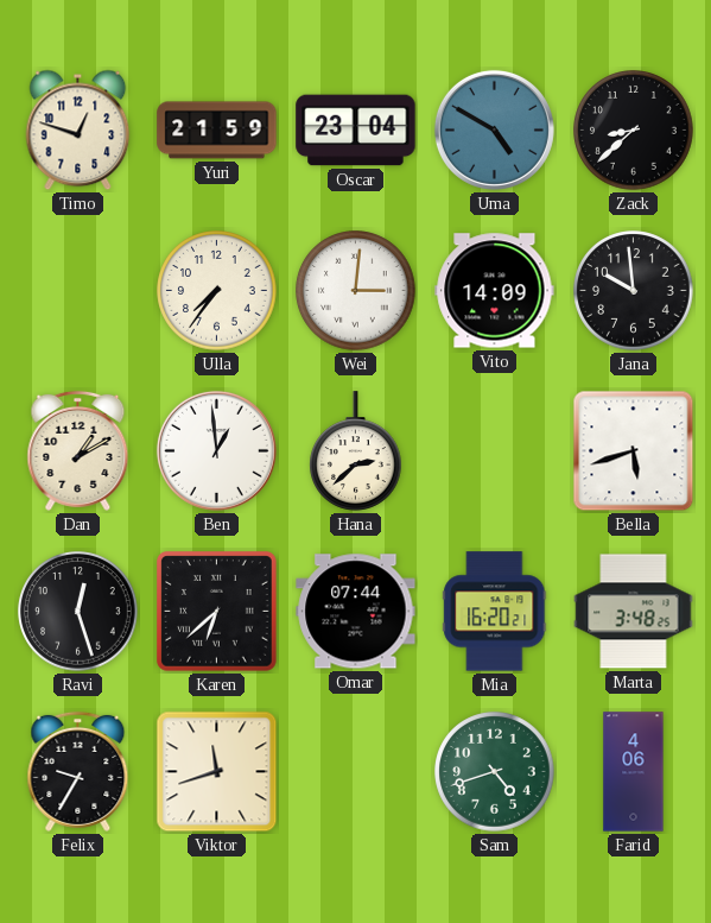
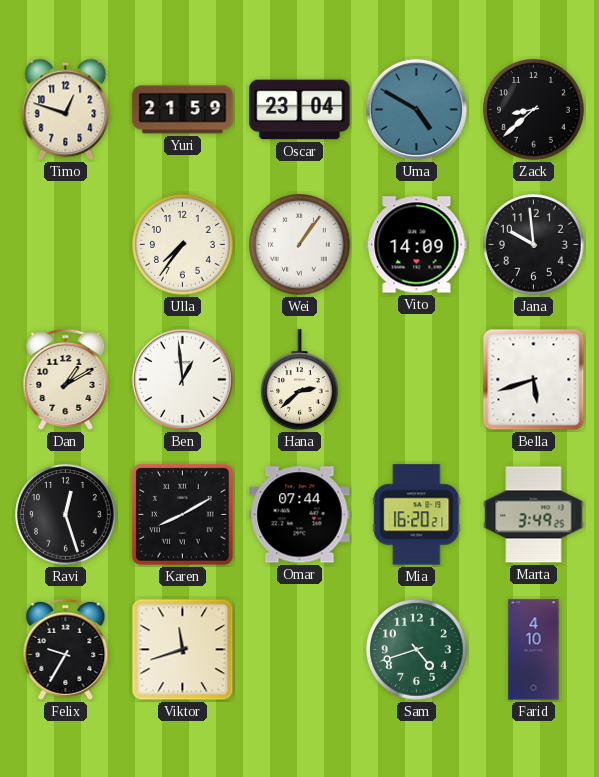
Wei: 3:01 -> 1:06 (300, 245)
Karen: 6:38 -> 8:10 (183, 515)
Marta: 3:48 -> 3:49 (534, 515)
Farid: 4:06 -> 4:10 (534, 650)
